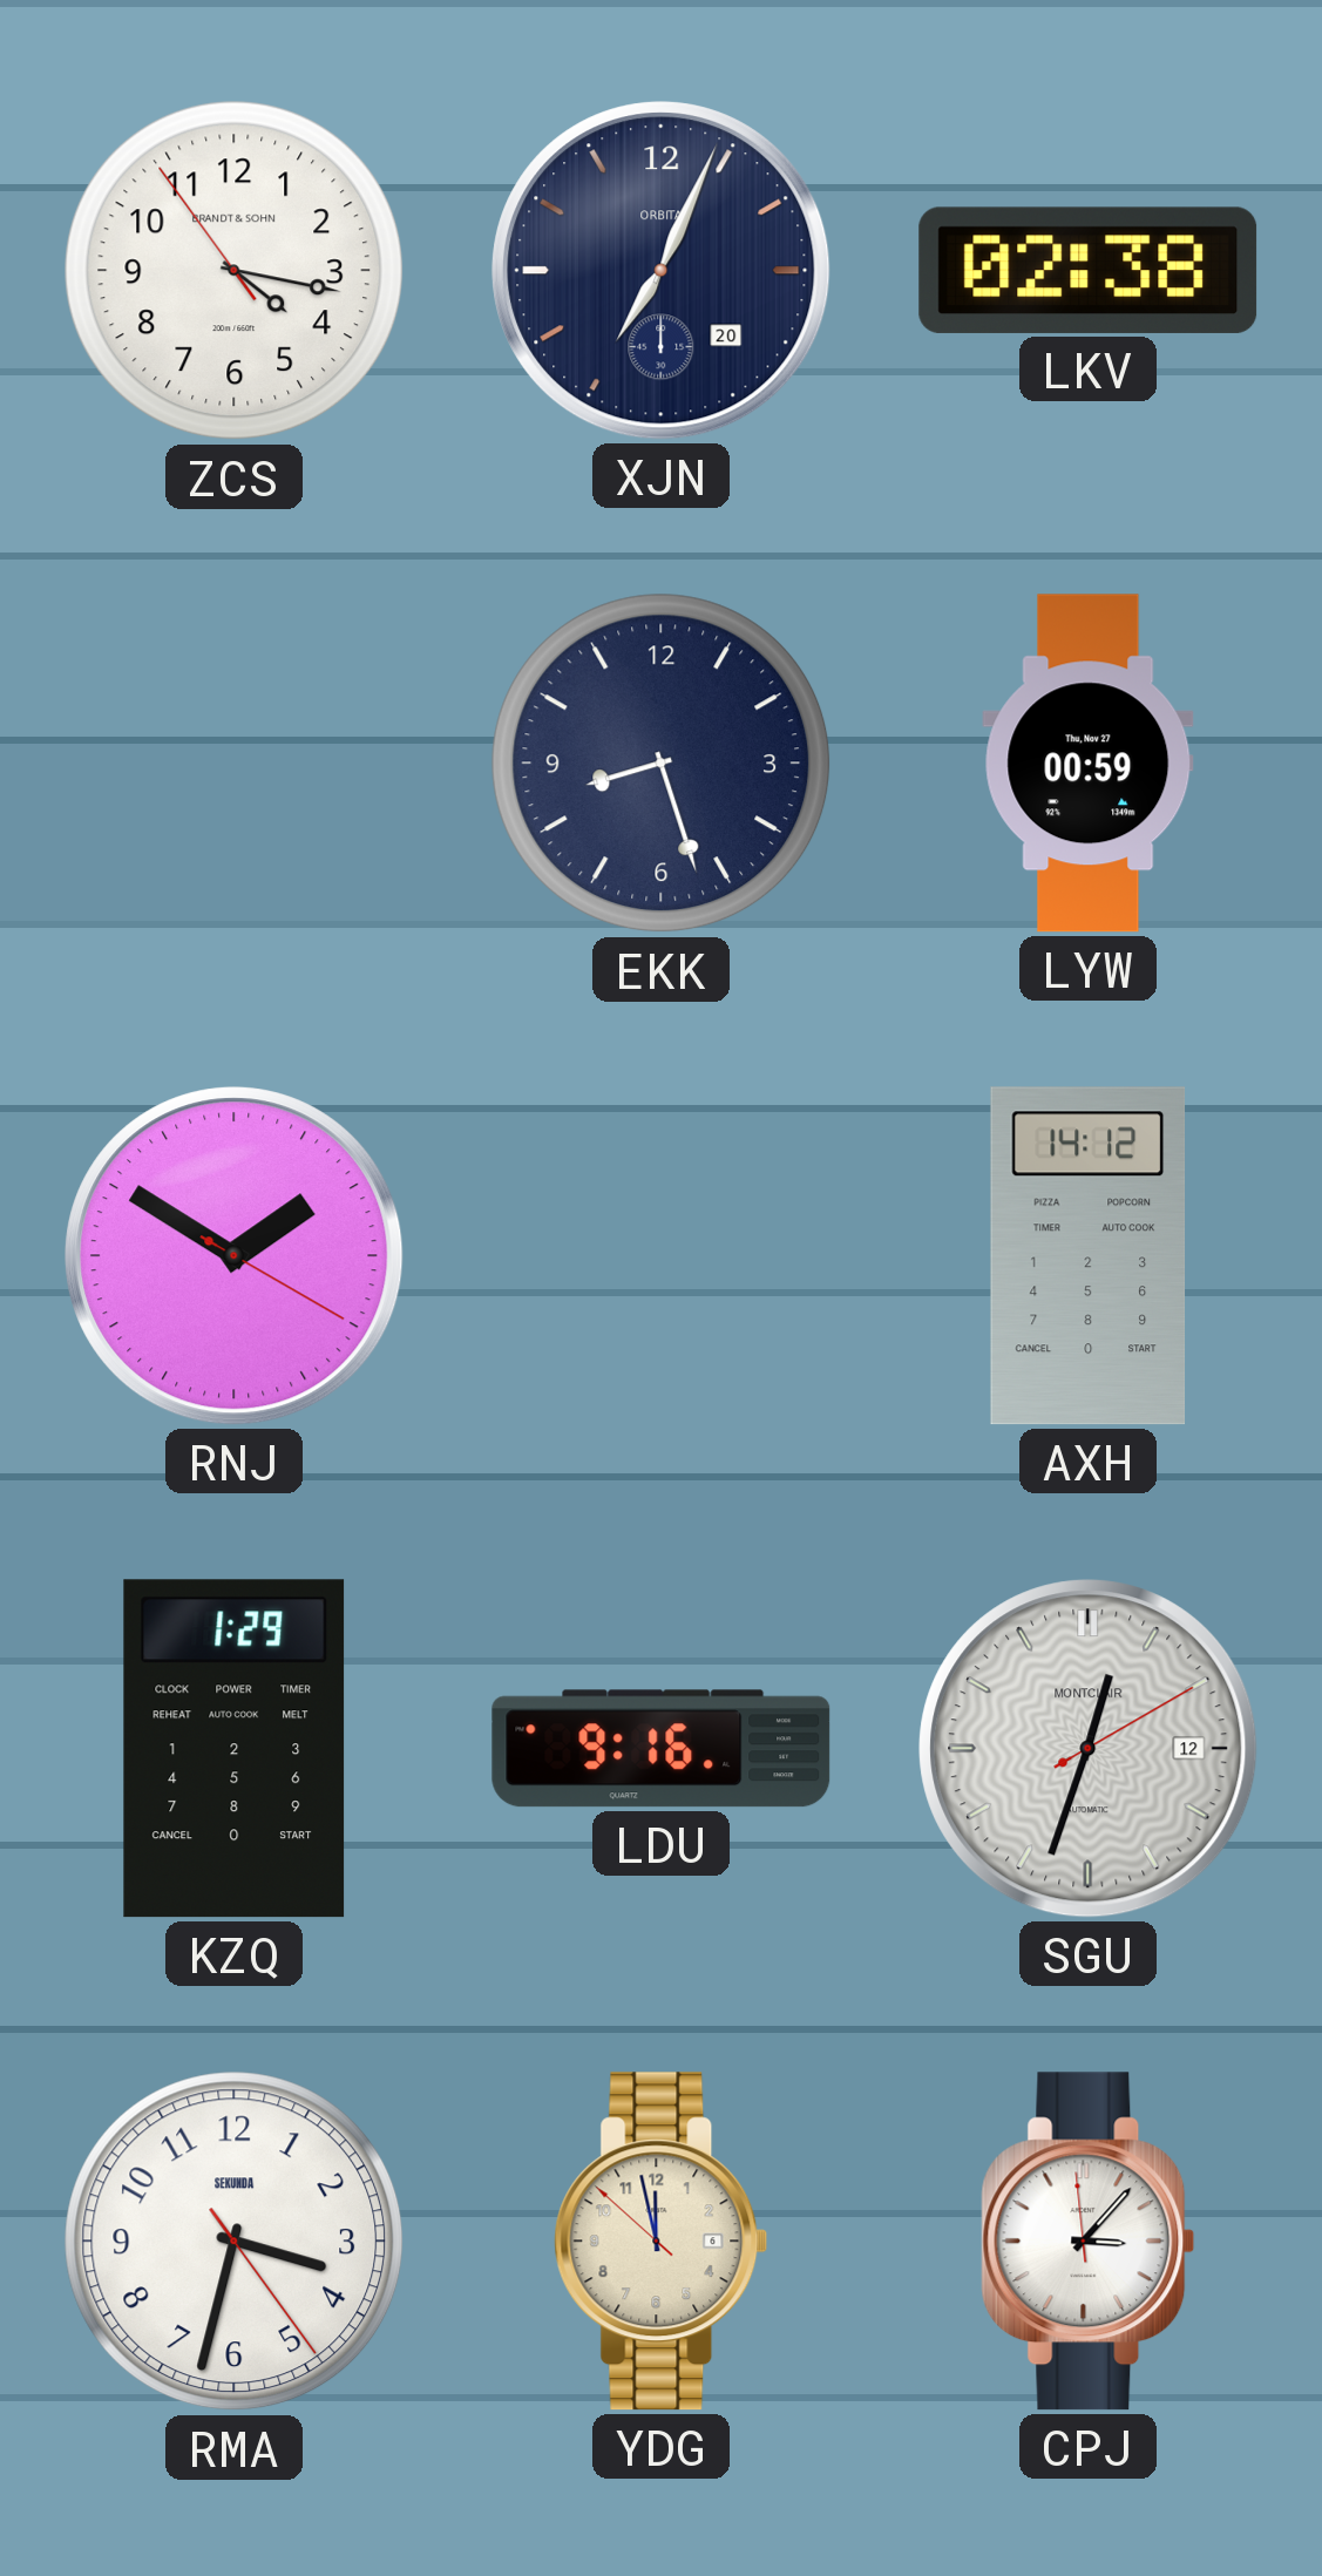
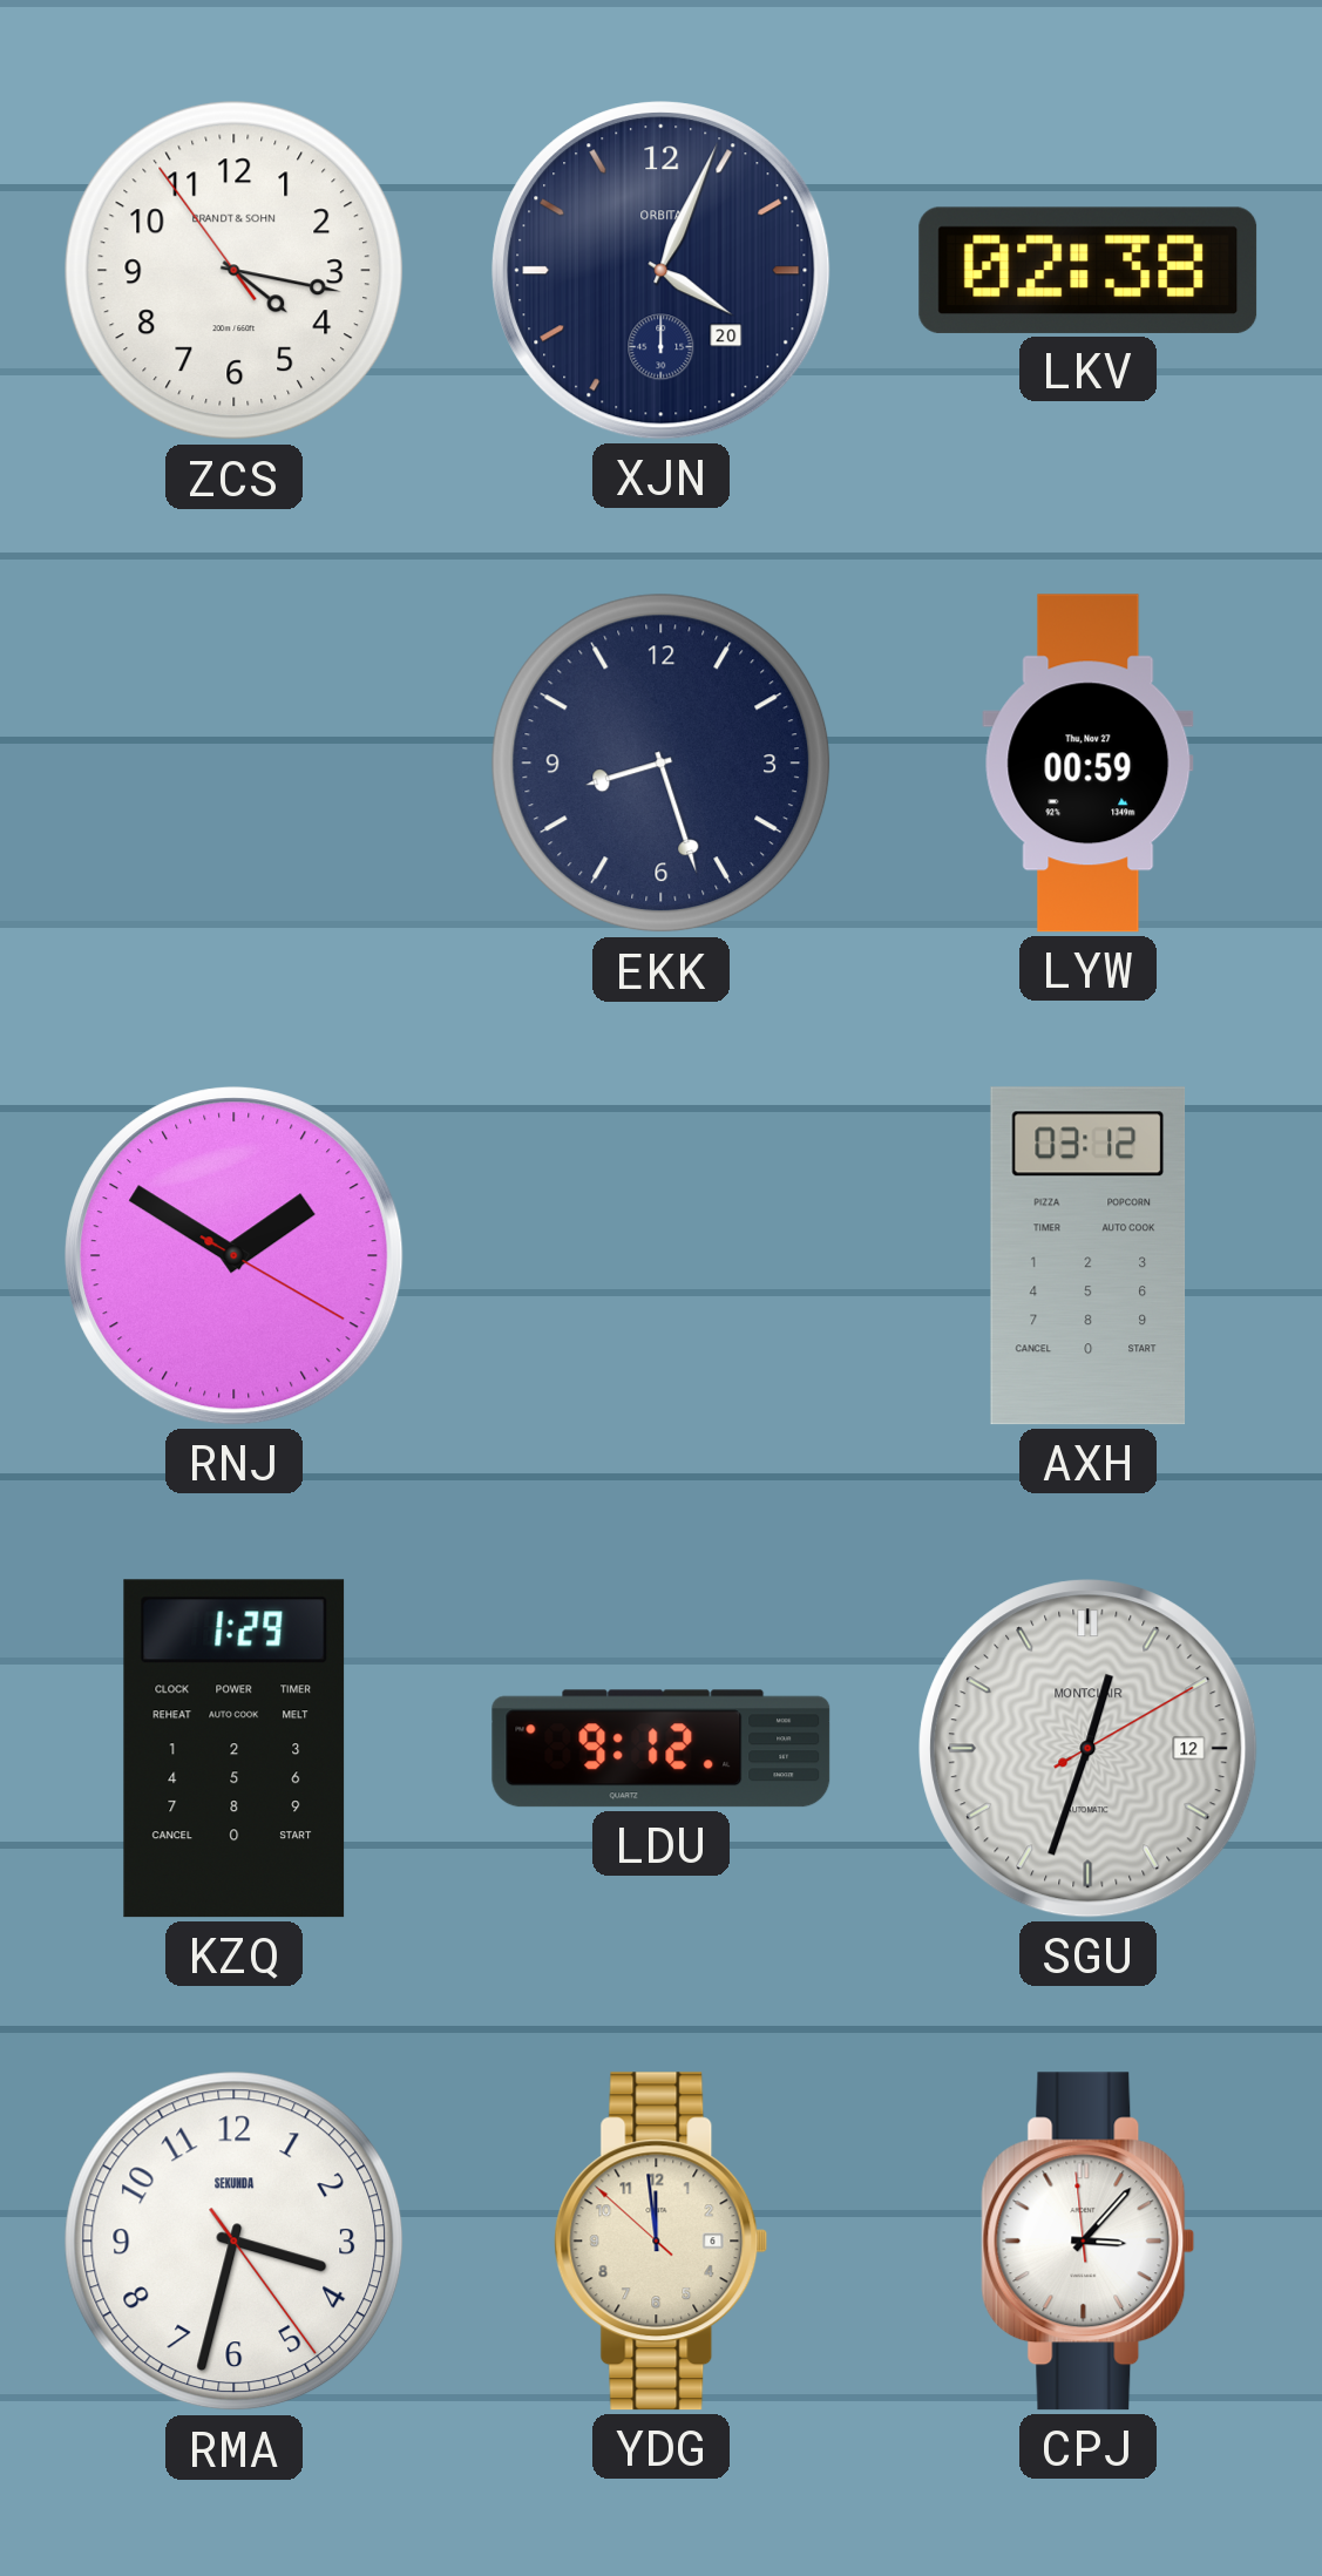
XJN: 7:04 -> 4:04 (662, 271)
AXH: 14:12 -> 03:12 (1089, 1256)
LDU: 9:16 -> 9:12 (662, 1749)
YDG: 11:57 -> 11:58 (662, 2242)
